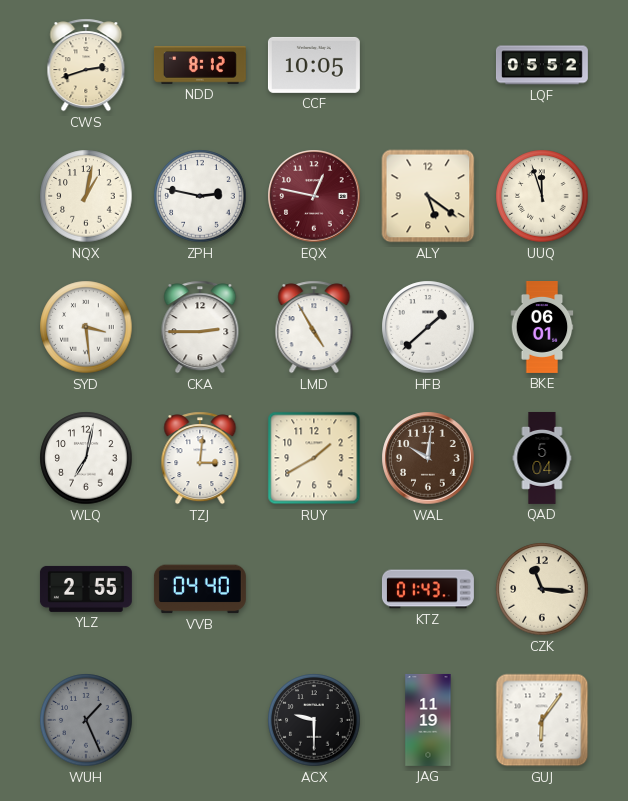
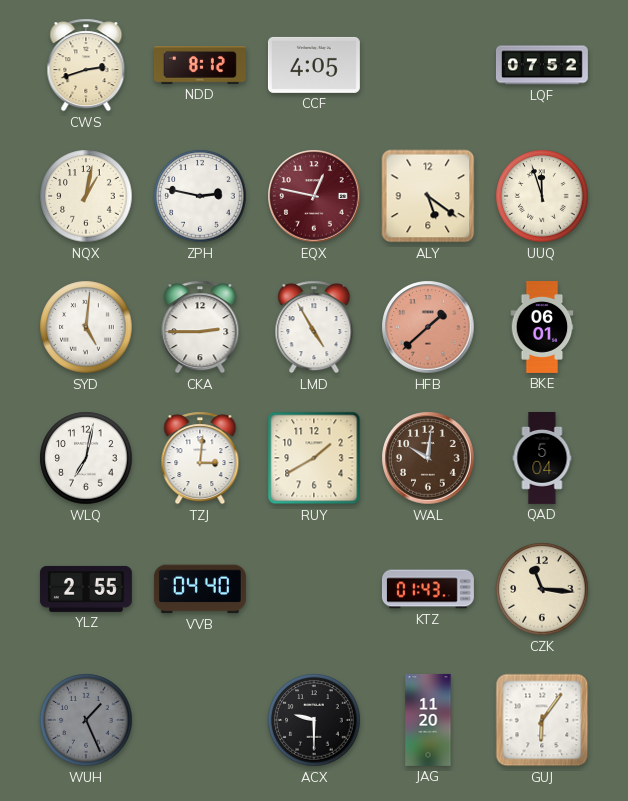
CCF: 10:05 -> 4:05 (314, 65)
LQF: 05:52 -> 07:52 (542, 65)
SYD: 3:29 -> 5:01 (86, 327)
HFB dial: white -> salmon (428, 327)
JAG: 11:19 -> 11:20 (428, 720)
